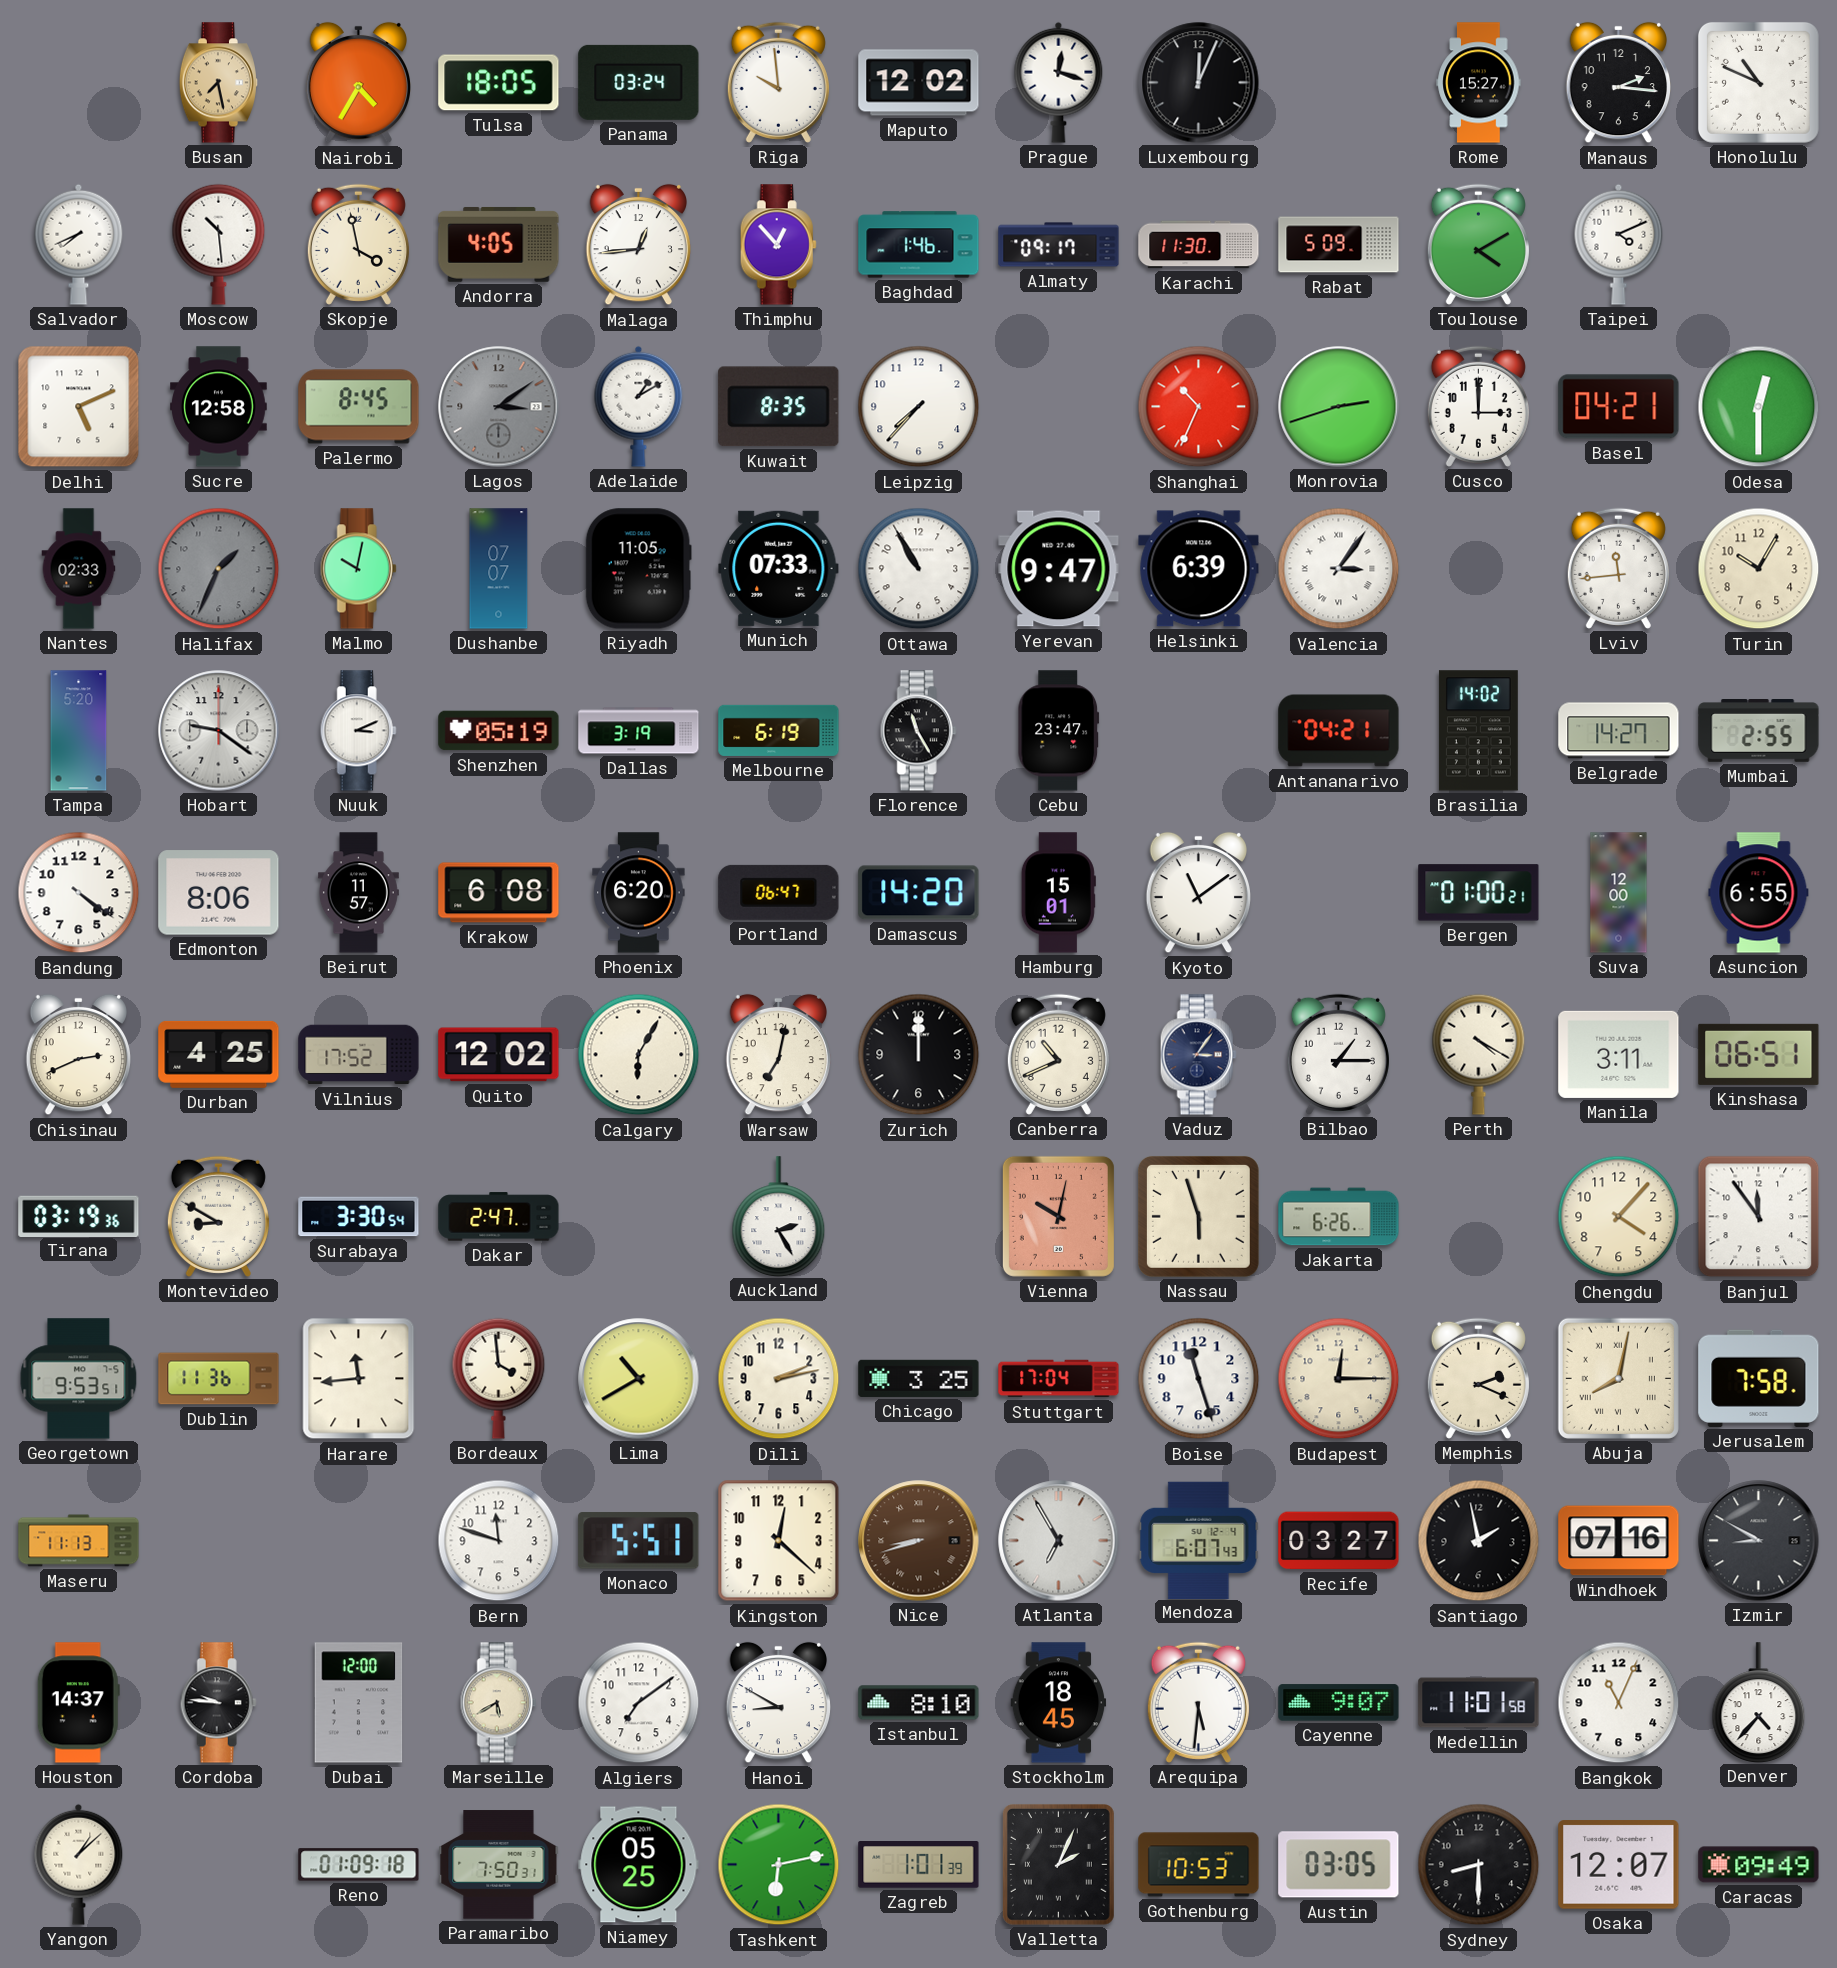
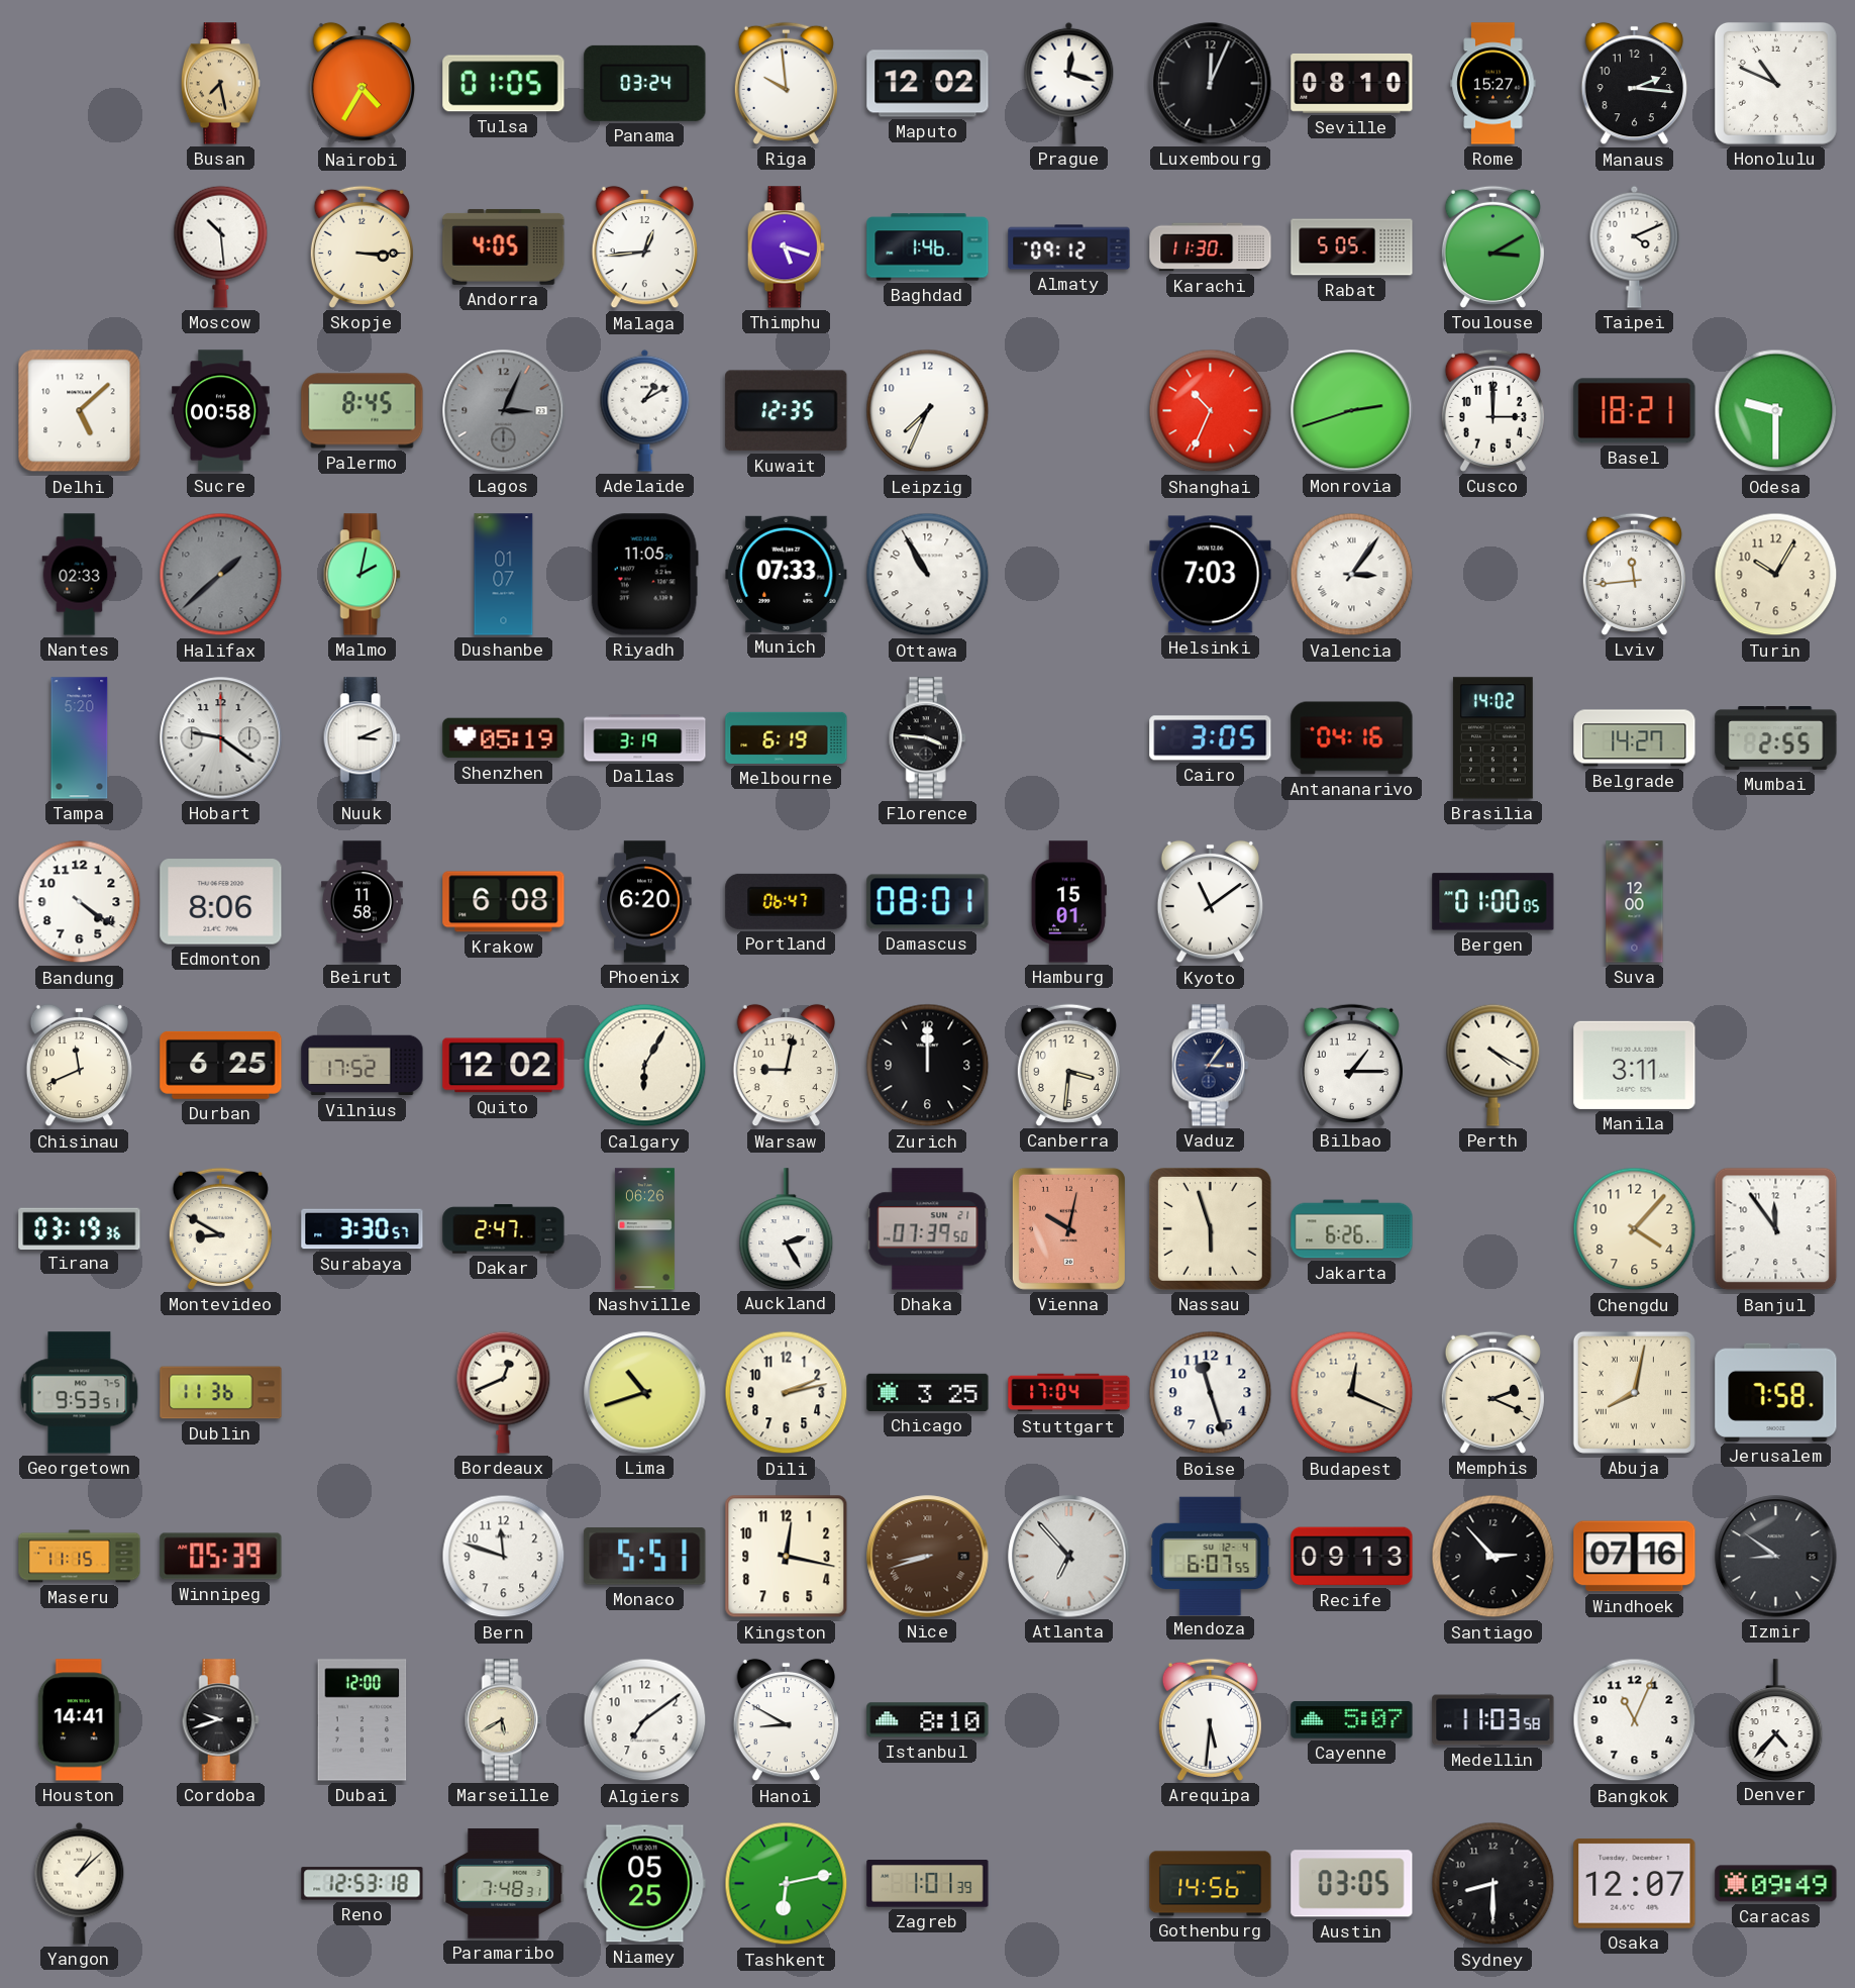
Tulsa: 18:05 -> 01:05 (504, 84)
Seville: none -> 08:10 (1352, 83)
Salvador: 7:41 -> none (79, 244)
Skopje: 3:58 -> 3:15 (362, 246)
Thimphu: 12:53 -> 5:18 (786, 247)
Almaty: 09:17 -> 09:12 (1069, 247)
Rabat: 5:09 -> 5:05 (1352, 247)
Toulouse: 4:10 -> 3:10 (1492, 246)
Delhi: 5:11 -> 5:08 (80, 411)
Sucre: 12:58 -> 00:58 (221, 411)
Lagos: 3:09 -> 3:04 (504, 411)
Kuwait: 8:35 -> 12:35 (787, 411)
Leipzig: 7:37 -> 7:34 (928, 411)
Basel: 04:21 -> 18:21 (1635, 411)
Odesa: 12:30 -> 9:30 (1776, 411)
Halifax: 1:34 -> 1:38 (221, 575)
Malmo: 10:02 -> 2:02 (362, 575)
Dushanbe: 07:07 -> 01:07 (504, 575)
Yerevan: 9:47 -> none (1059, 569)
Helsinki: 6:39 -> 7:03 (1211, 575)
Florence: 11:25 -> 3:46 (927, 738)
Cebu: 23:47 -> none (1059, 731)
Cairo: none -> 3:05 (1211, 738)
Antananarivo: 04:21 -> 04:16 (1352, 738)
Beirut: 11:57 -> 11:58 (362, 902)
Damascus: 14:20 -> 08:01 (928, 902)
Bergen: 01:00:21 -> 01:00:05 (1493, 902)
Asuncion: 6:55 -> none (1759, 893)
Chisinau: 2:41 -> 11:41 (80, 1066)
Durban: 4:25 -> 6:25 (221, 1065)
Warsaw: 7:02 -> 9:02 (787, 1066)
Canberra: 10:41 -> 3:31 (1068, 1065)
Kinshasa: 06:51 -> none (1759, 1054)
Surabaya: 3:30:54 -> 3:30:57 (363, 1229)
Nashville: none -> 06:26 (644, 1229)
Dhaka: none -> 07:39 (928, 1229)
Harare: 11:44 -> none (359, 1379)
Bordeaux: 3:59 -> 12:41 (504, 1392)
Lima: 10:40 -> 10:42 (645, 1393)
Budapest: 12:15 -> 12:19 (1352, 1393)
Maseru: 11:13 -> 11:15 (80, 1557)
Winnipeg: none -> 05:39 (221, 1557)
Kingston: 12:22 -> 12:17 (787, 1557)
Atlanta: 6:55 -> 6:53 (1069, 1557)
Mendoza: 6:07:43 -> 6:07:55 (1211, 1556)
Recife: 03:27 -> 09:13 (1352, 1557)
Santiago: 1:58 -> 2:53 (1493, 1557)
Izmir: 8:50 -> 8:51 (1776, 1557)
Houston: 14:37 -> 14:41 (79, 1720)
Cordoba: 9:46 -> 9:42 (220, 1720)
Stockholm: 18:45 -> none (1059, 1703)
Cayenne: 9:07 -> 5:07 (1352, 1720)
Medellin: 11:01 -> 11:03 (1493, 1720)
Reno: 01:09 -> 12:53 (363, 1884)
Paramaribo: 7:50 -> 7:48 (504, 1884)
Valletta: 2:04 -> none (1058, 1864)
Gothenburg: 10:53 -> 14:56 (1211, 1884)
